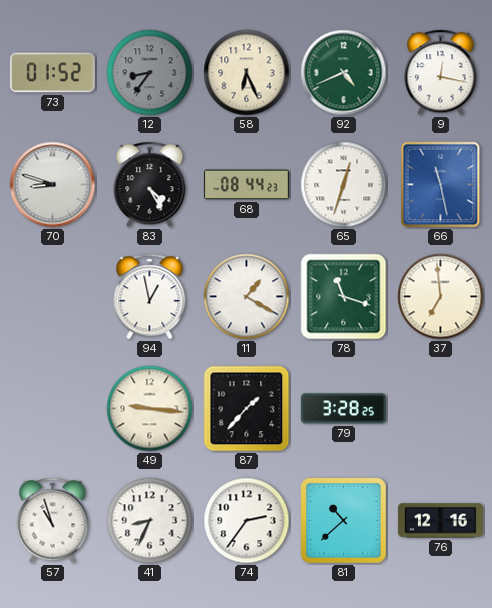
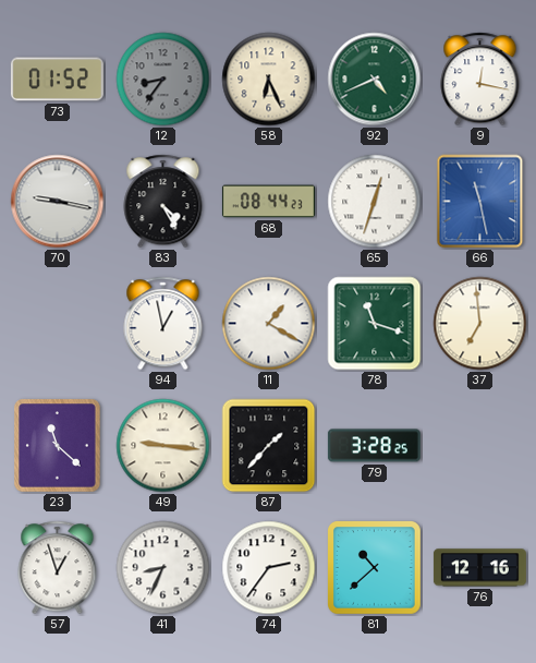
70: 8:48 -> 9:17 (58, 202)
23: none -> 11:22 (58, 446)
57: 10:57 -> 12:57 (58, 568)
